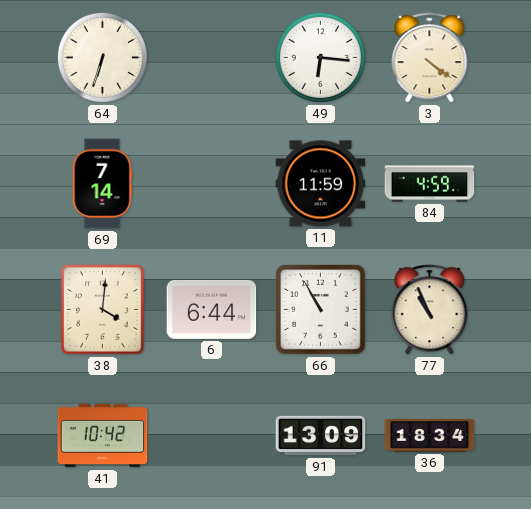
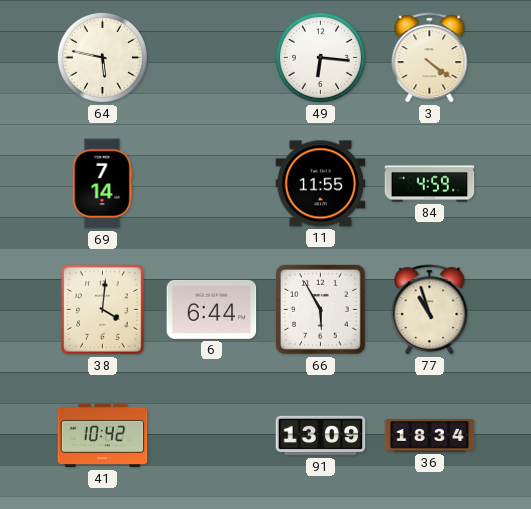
64: 6:33 -> 5:47 (102, 57)
11: 11:59 -> 11:55 (321, 184)
66: 10:55 -> 5:55 (321, 310)
77: 10:56 -> 10:57 (430, 310)
